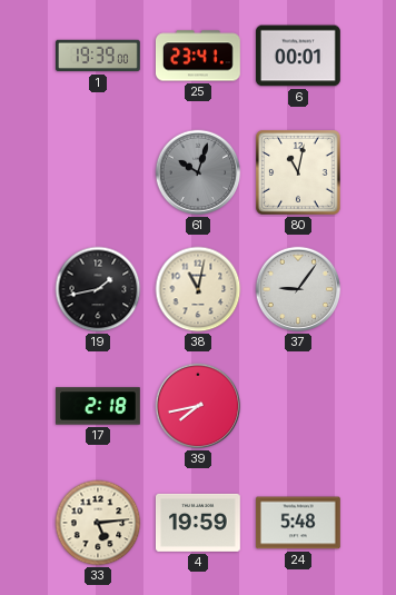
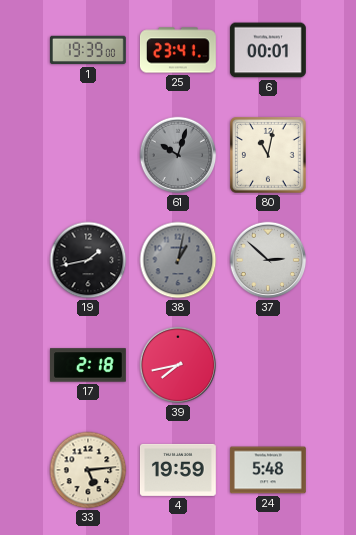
38: 11:02 -> 1:02 (178, 260)
38 dial: cream -> grey (178, 260)
37: 9:06 -> 2:52 (268, 260)
